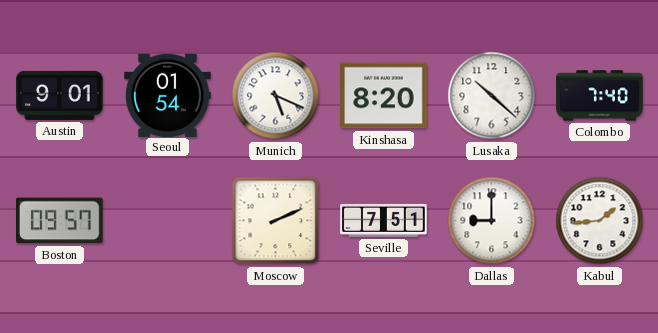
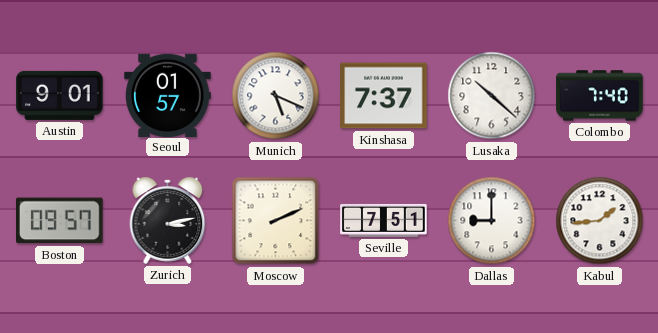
Seoul: 01:54 -> 01:57 (168, 95)
Kinshasa: 8:20 -> 7:37 (384, 96)
Zurich: none -> 3:13 (168, 220)
